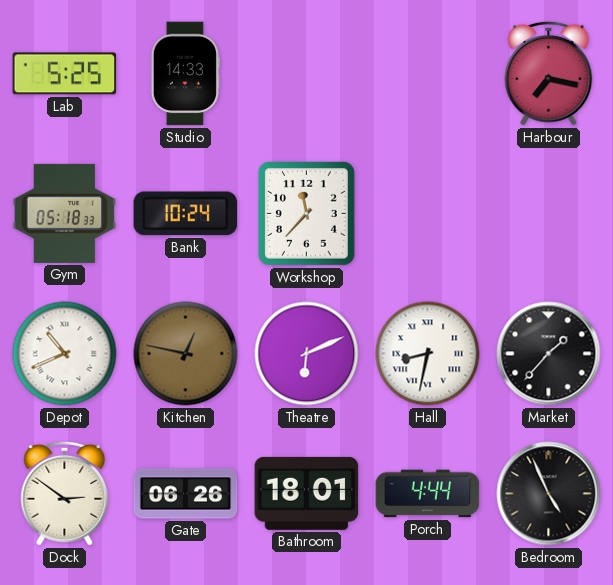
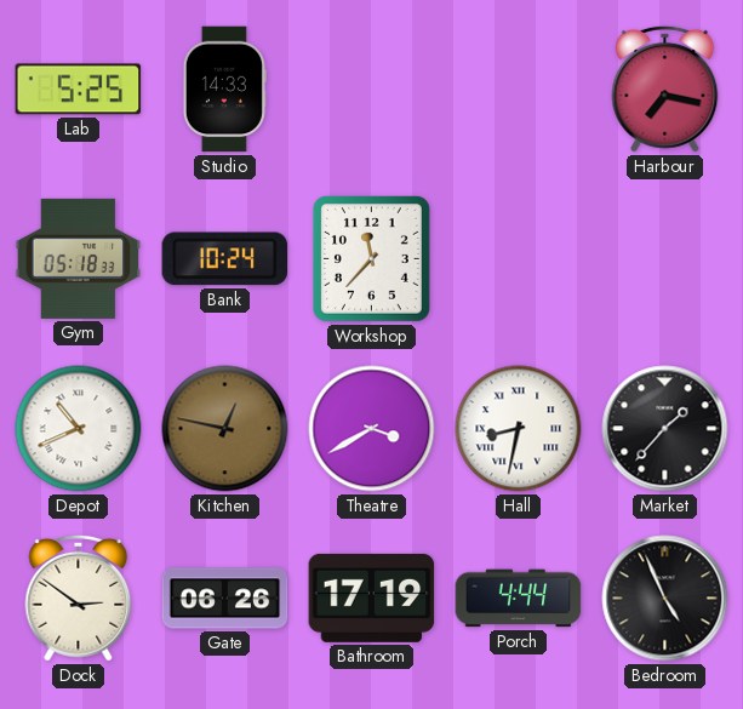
Theatre: 6:11 -> 3:40 (372, 429)
Bathroom: 18:01 -> 17:19 (372, 597)
